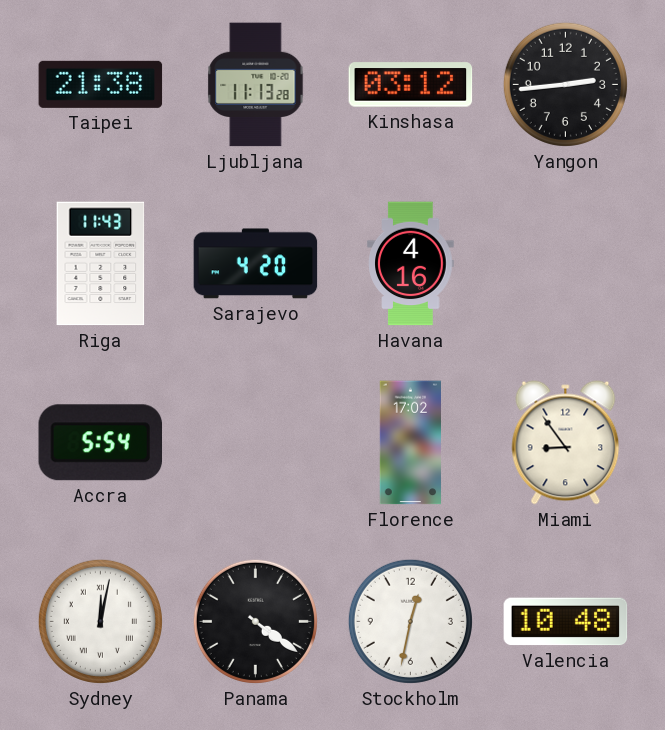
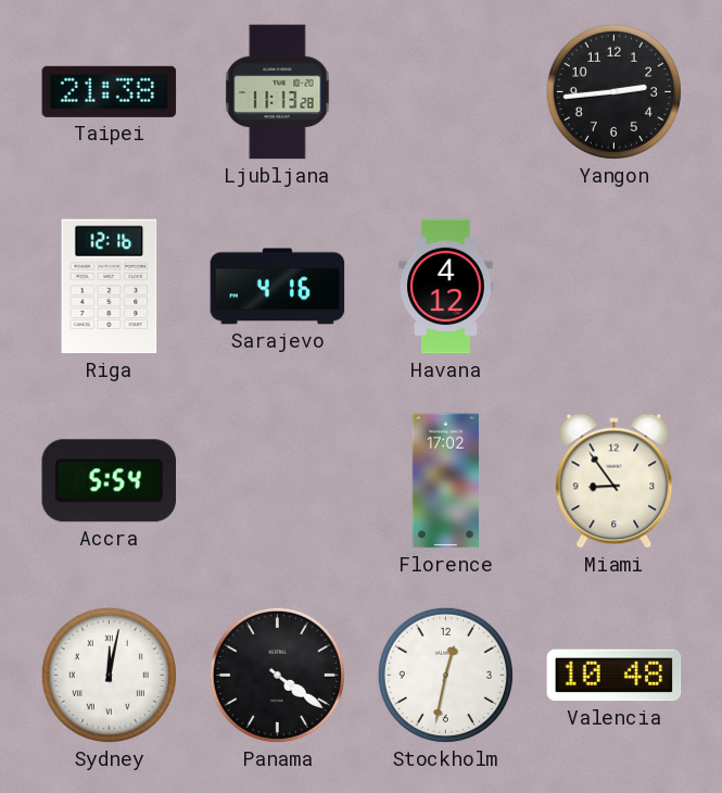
Kinshasa: 03:12 -> none (411, 85)
Riga: 11:43 -> 12:16 (110, 287)
Sarajevo: 4:20 -> 4:16 (278, 287)
Havana: 4:16 -> 4:12 (446, 287)
